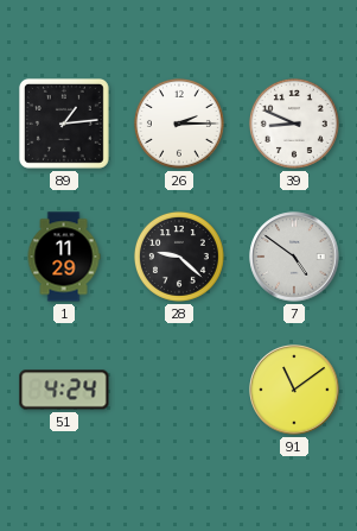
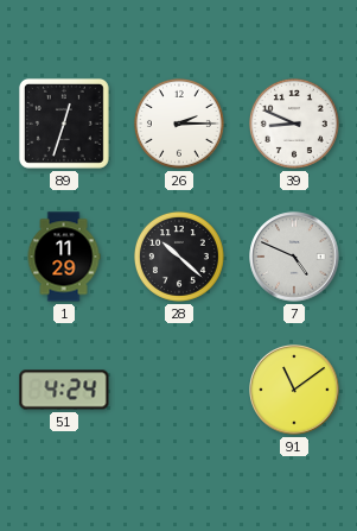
89: 1:14 -> 12:33 (64, 124)
28: 9:22 -> 10:22 (179, 257)
7: 4:51 -> 4:49 (294, 257)
